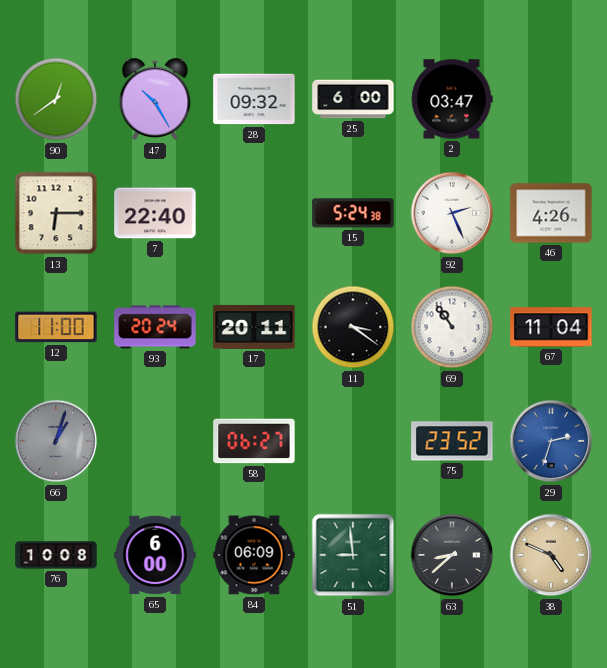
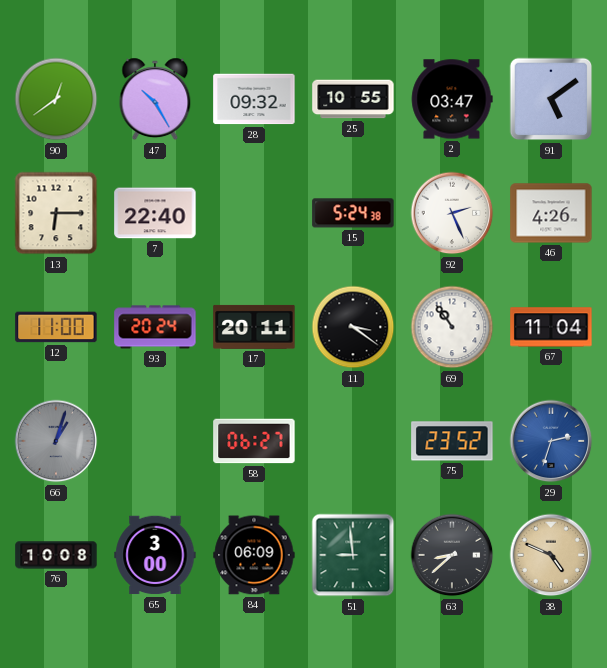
25: 6:00 -> 10:55 (353, 99)
91: none -> 5:09 (551, 99)
65: 6:00 -> 3:00 (155, 555)
